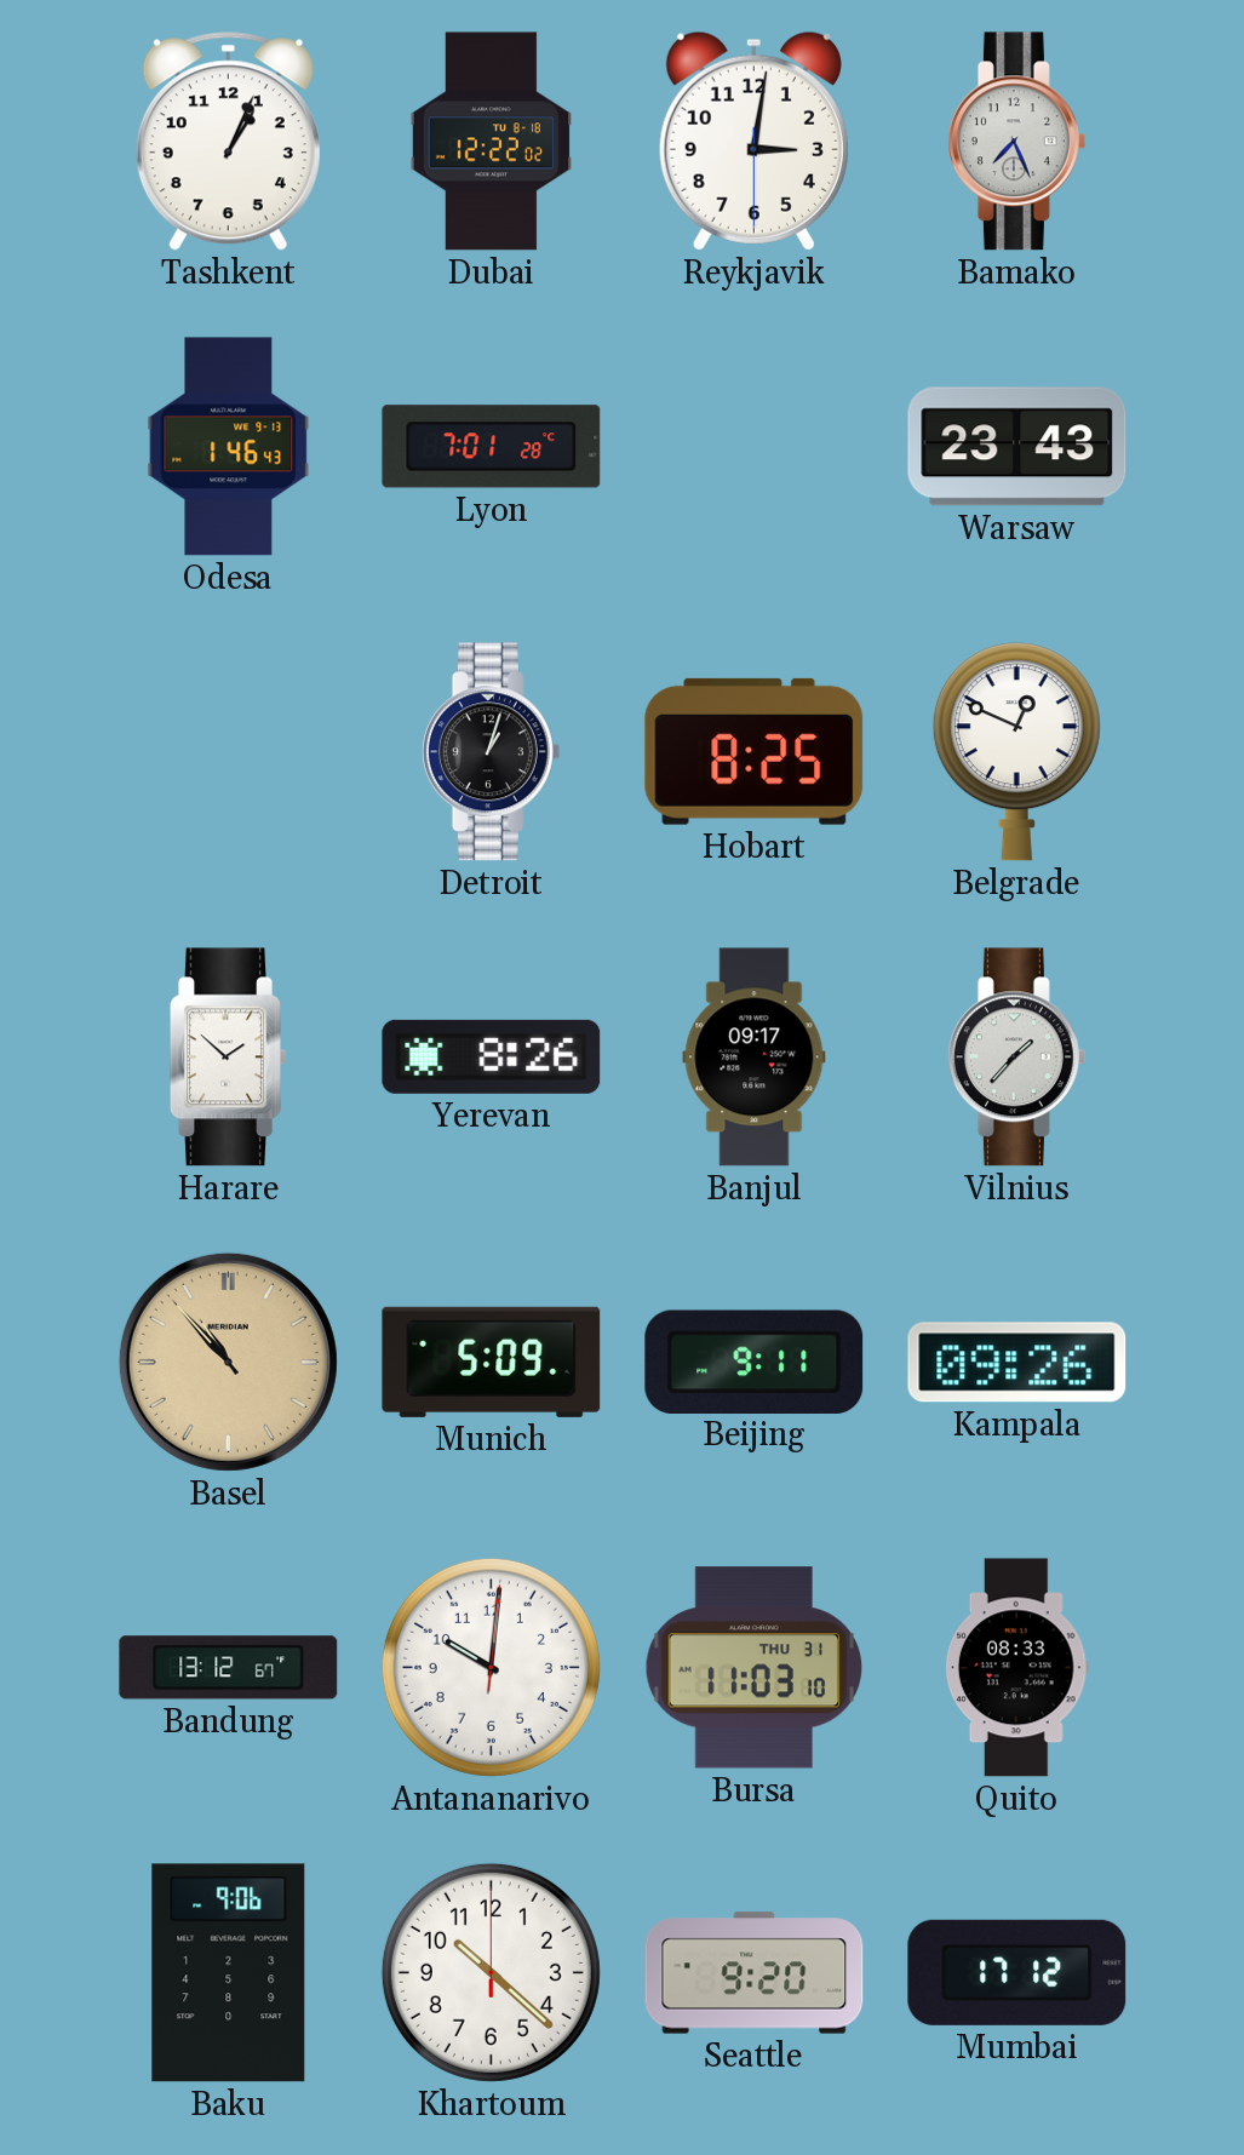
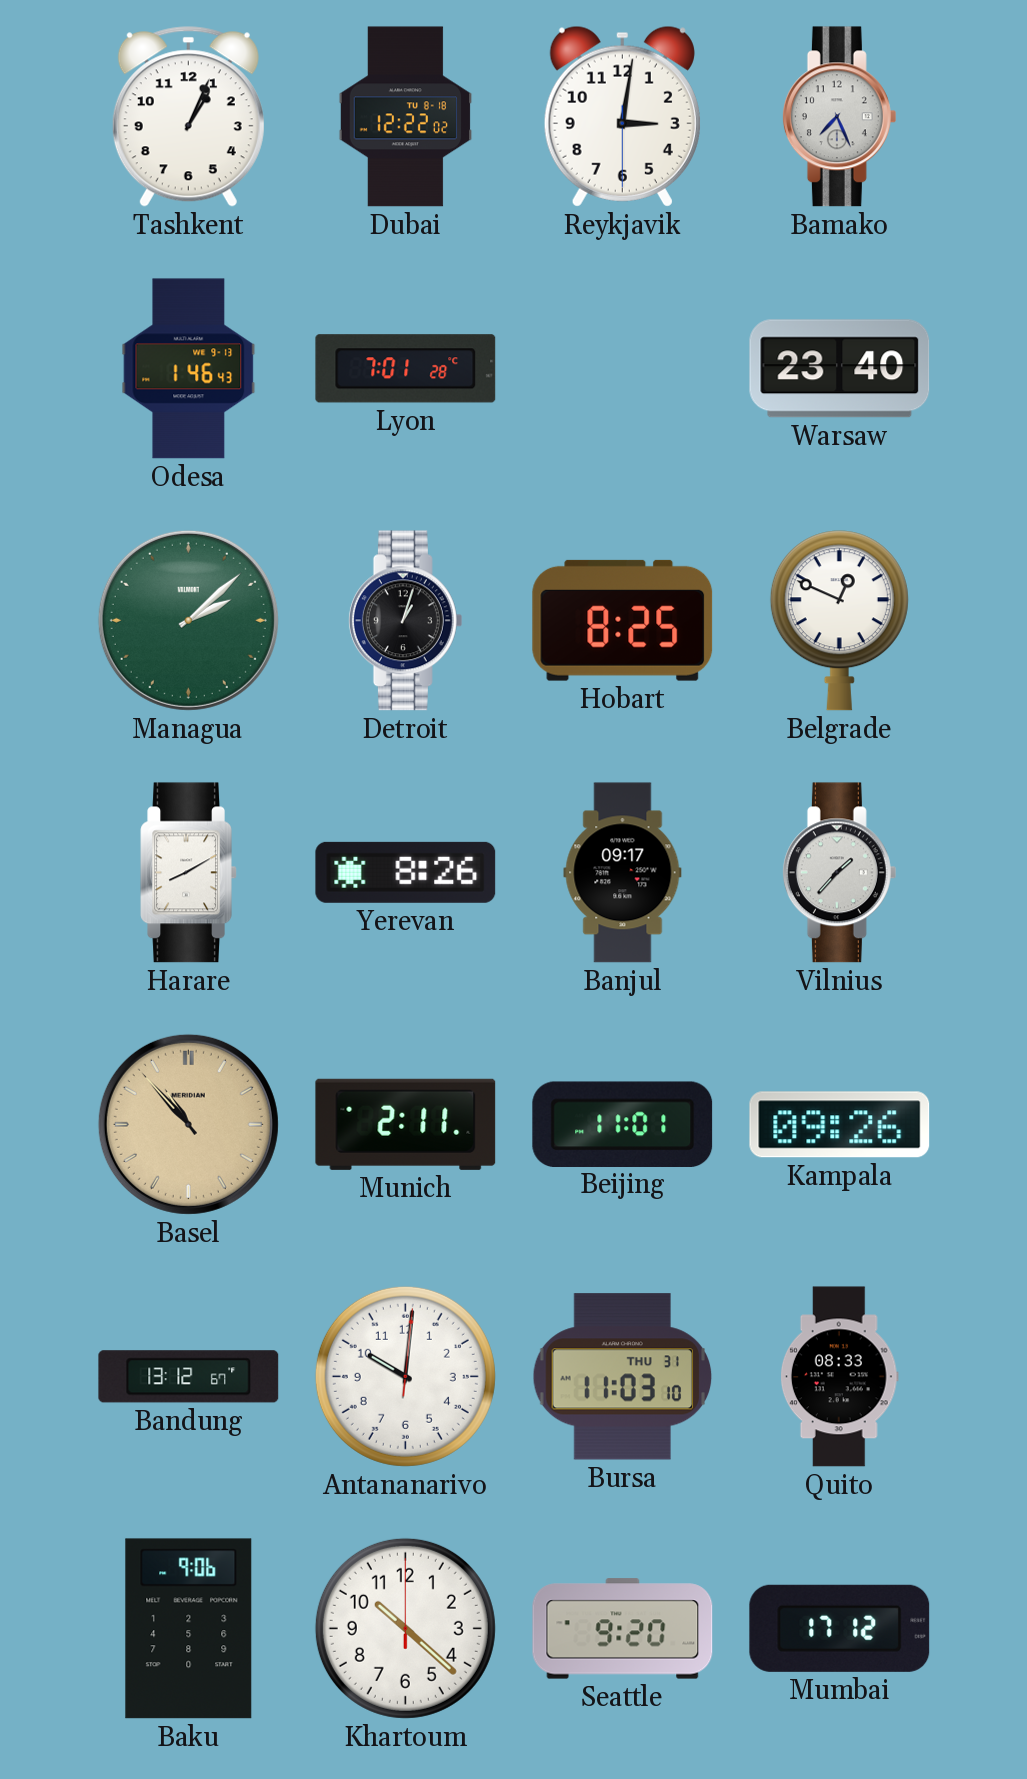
Warsaw: 23:43 -> 23:40 (840, 369)
Managua: none -> 2:08 (188, 620)
Harare: 1:52 -> 8:10 (189, 873)
Munich: 5:09 -> 2:11 (406, 1124)
Beijing: 9:11 -> 11:01 (623, 1124)
